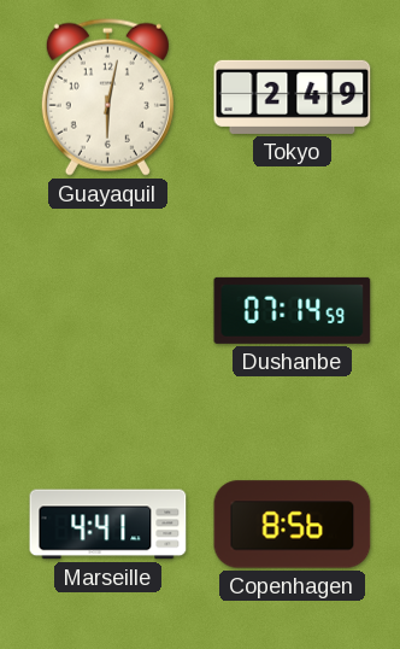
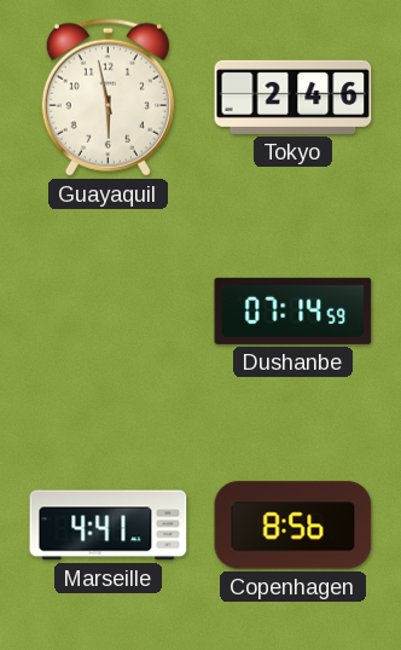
Guayaquil: 6:02 -> 5:58 (107, 97)
Tokyo: 2:49 -> 2:46 (294, 97)
